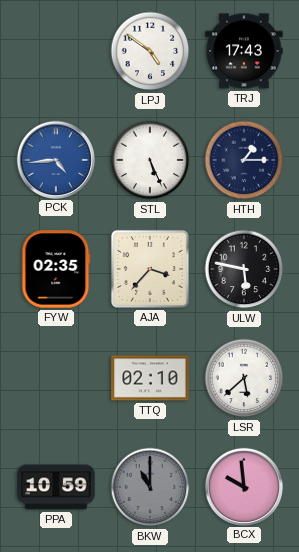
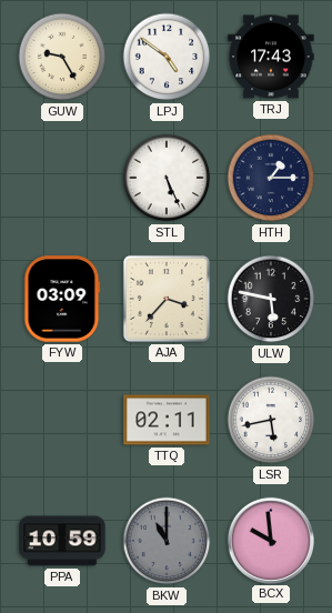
GUW: none -> 9:25 (62, 57)
PCK: 4:44 -> none (55, 159)
FYW: 02:35 -> 03:09 (62, 299)
TTQ: 02:10 -> 02:11 (167, 420)
LSR: 5:38 -> 5:43 (271, 420)
